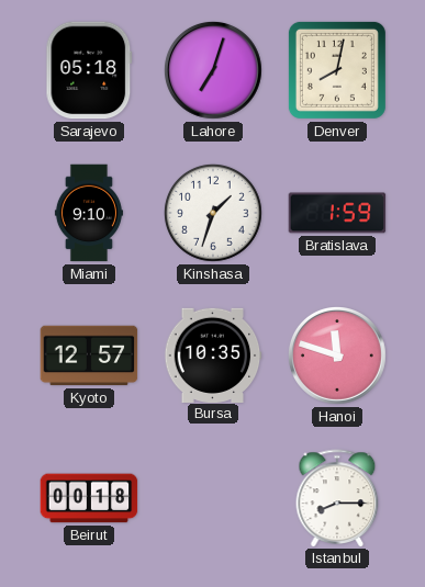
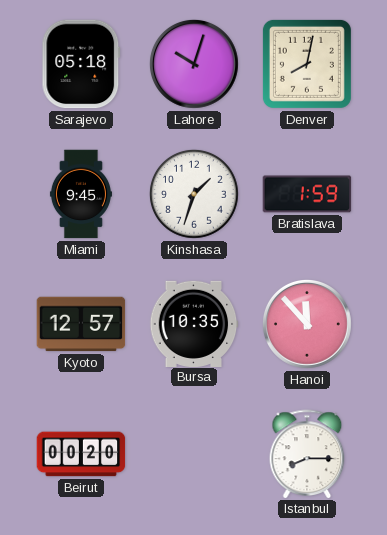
Lahore: 7:03 -> 10:03 (194, 65)
Miami: 9:10 -> 9:45 (81, 194)
Hanoi: 11:48 -> 11:53 (307, 325)
Beirut: 00:18 -> 00:20 (81, 454)
